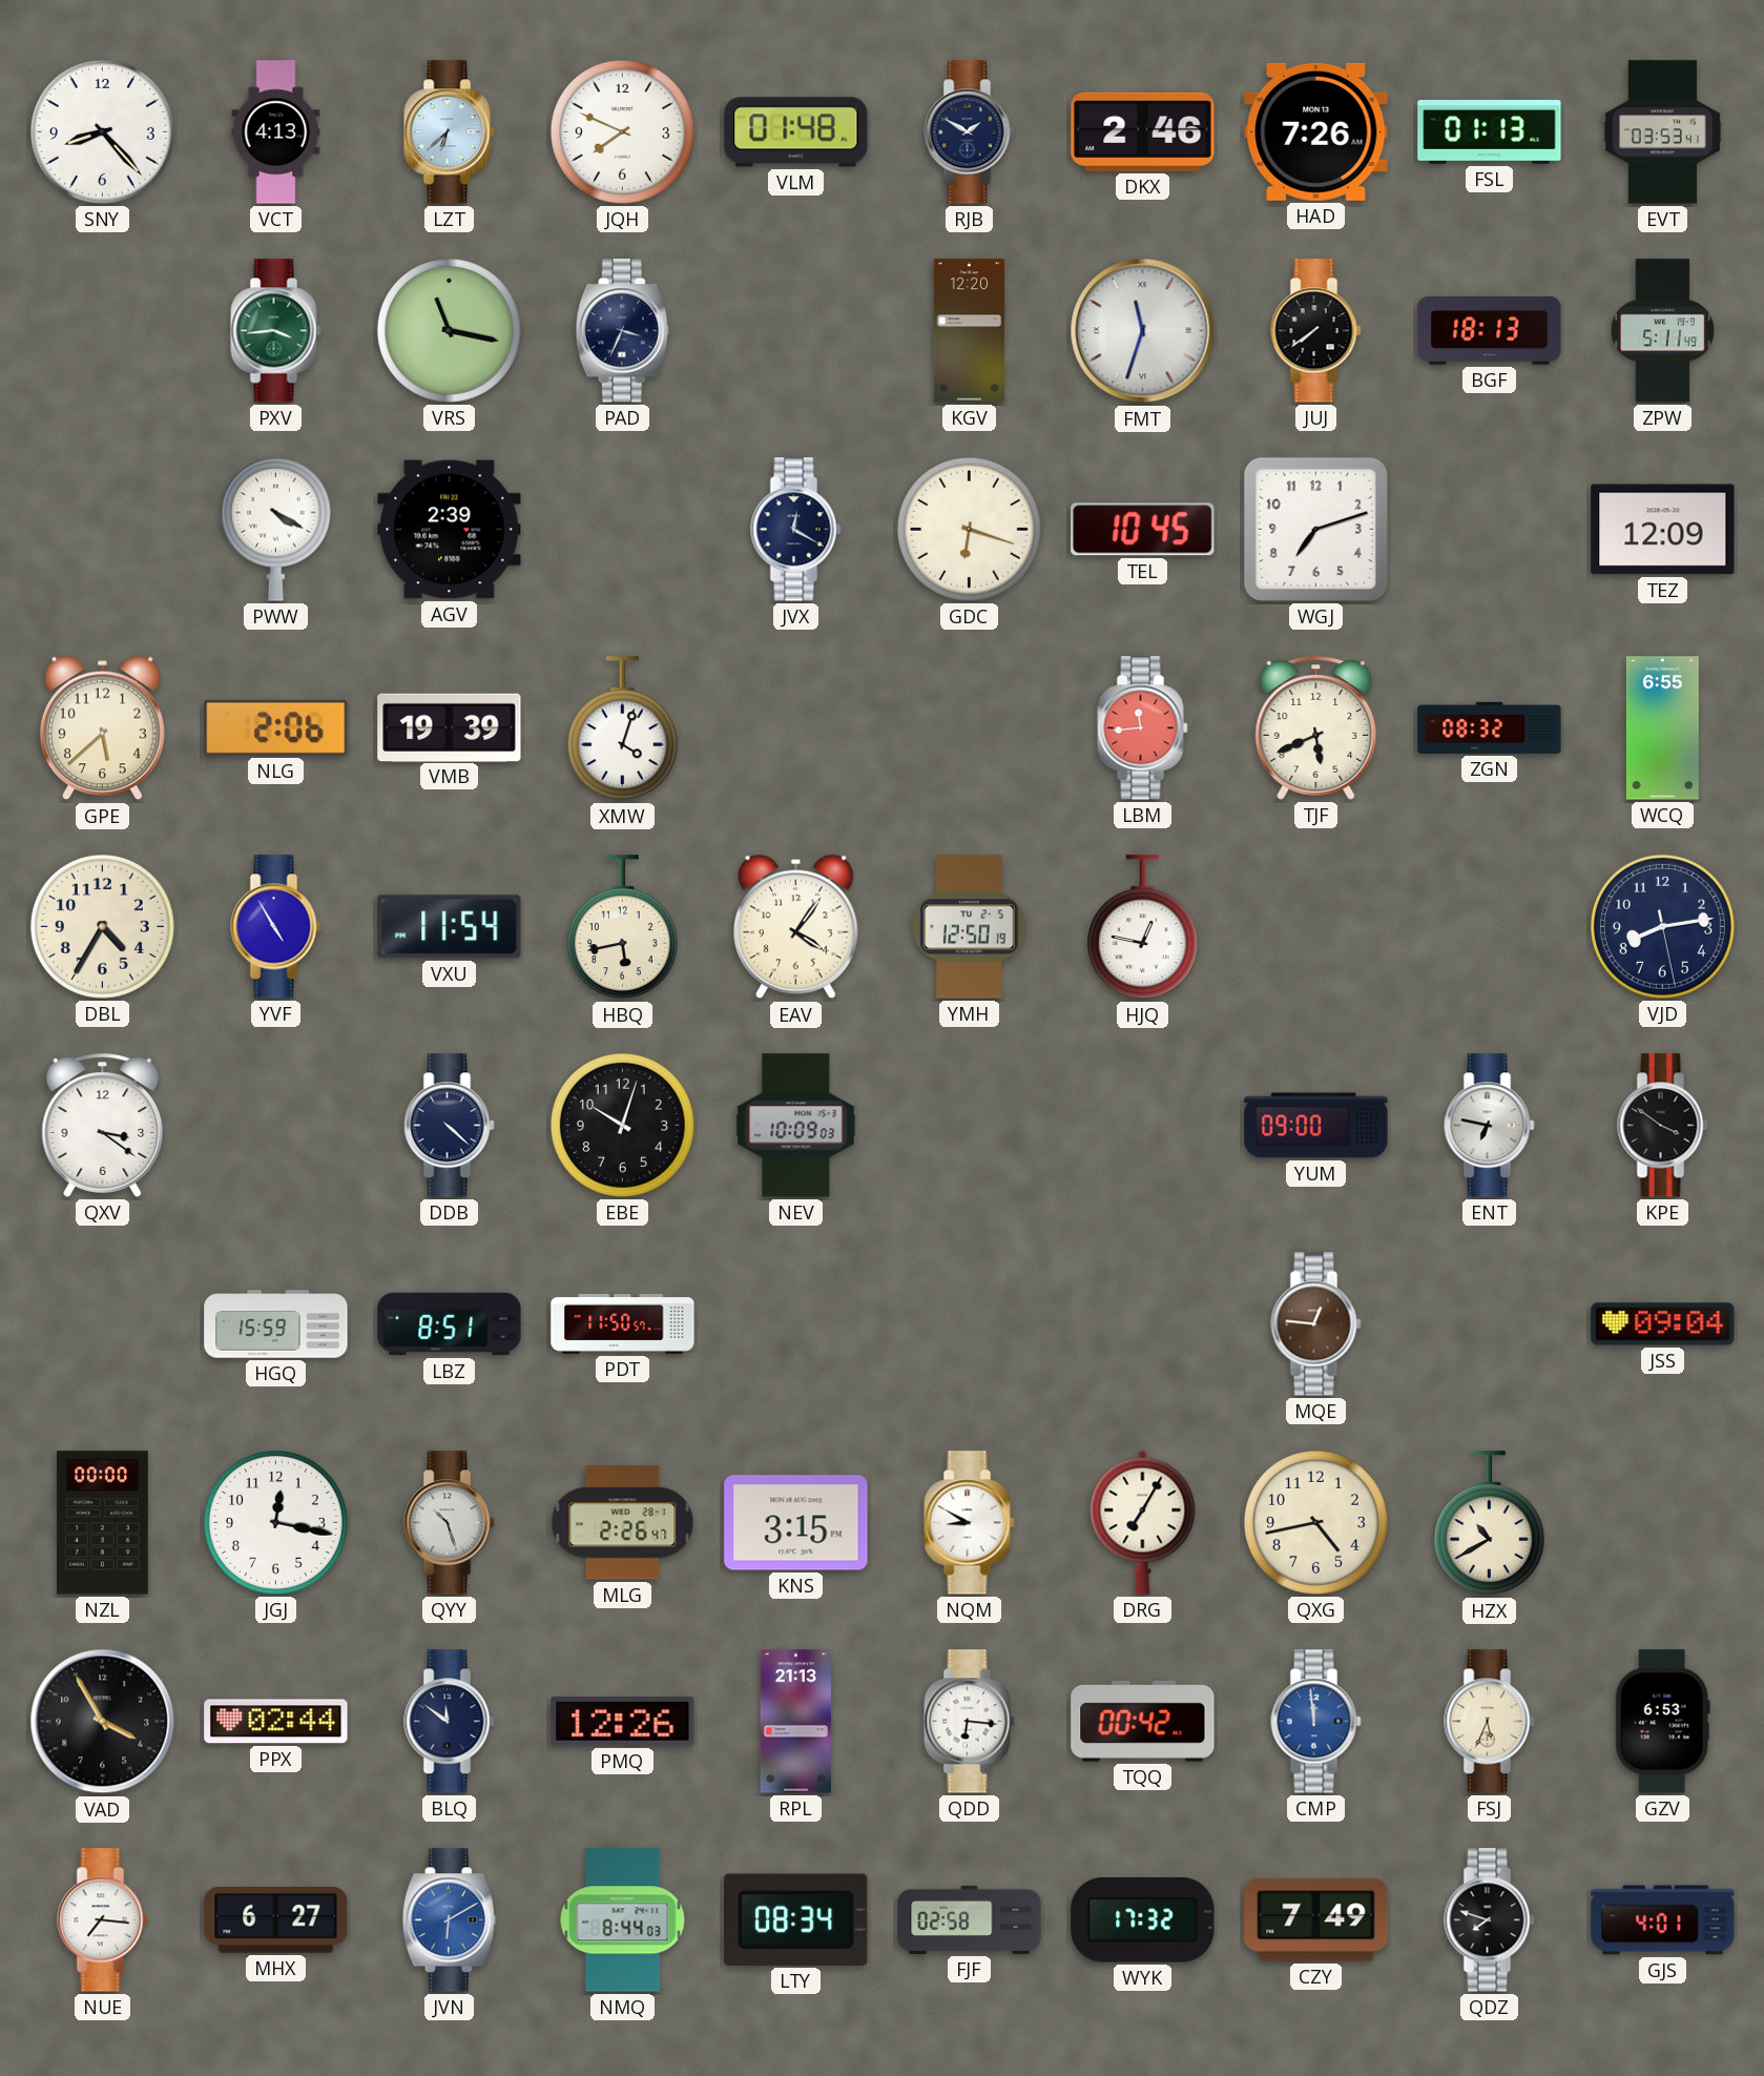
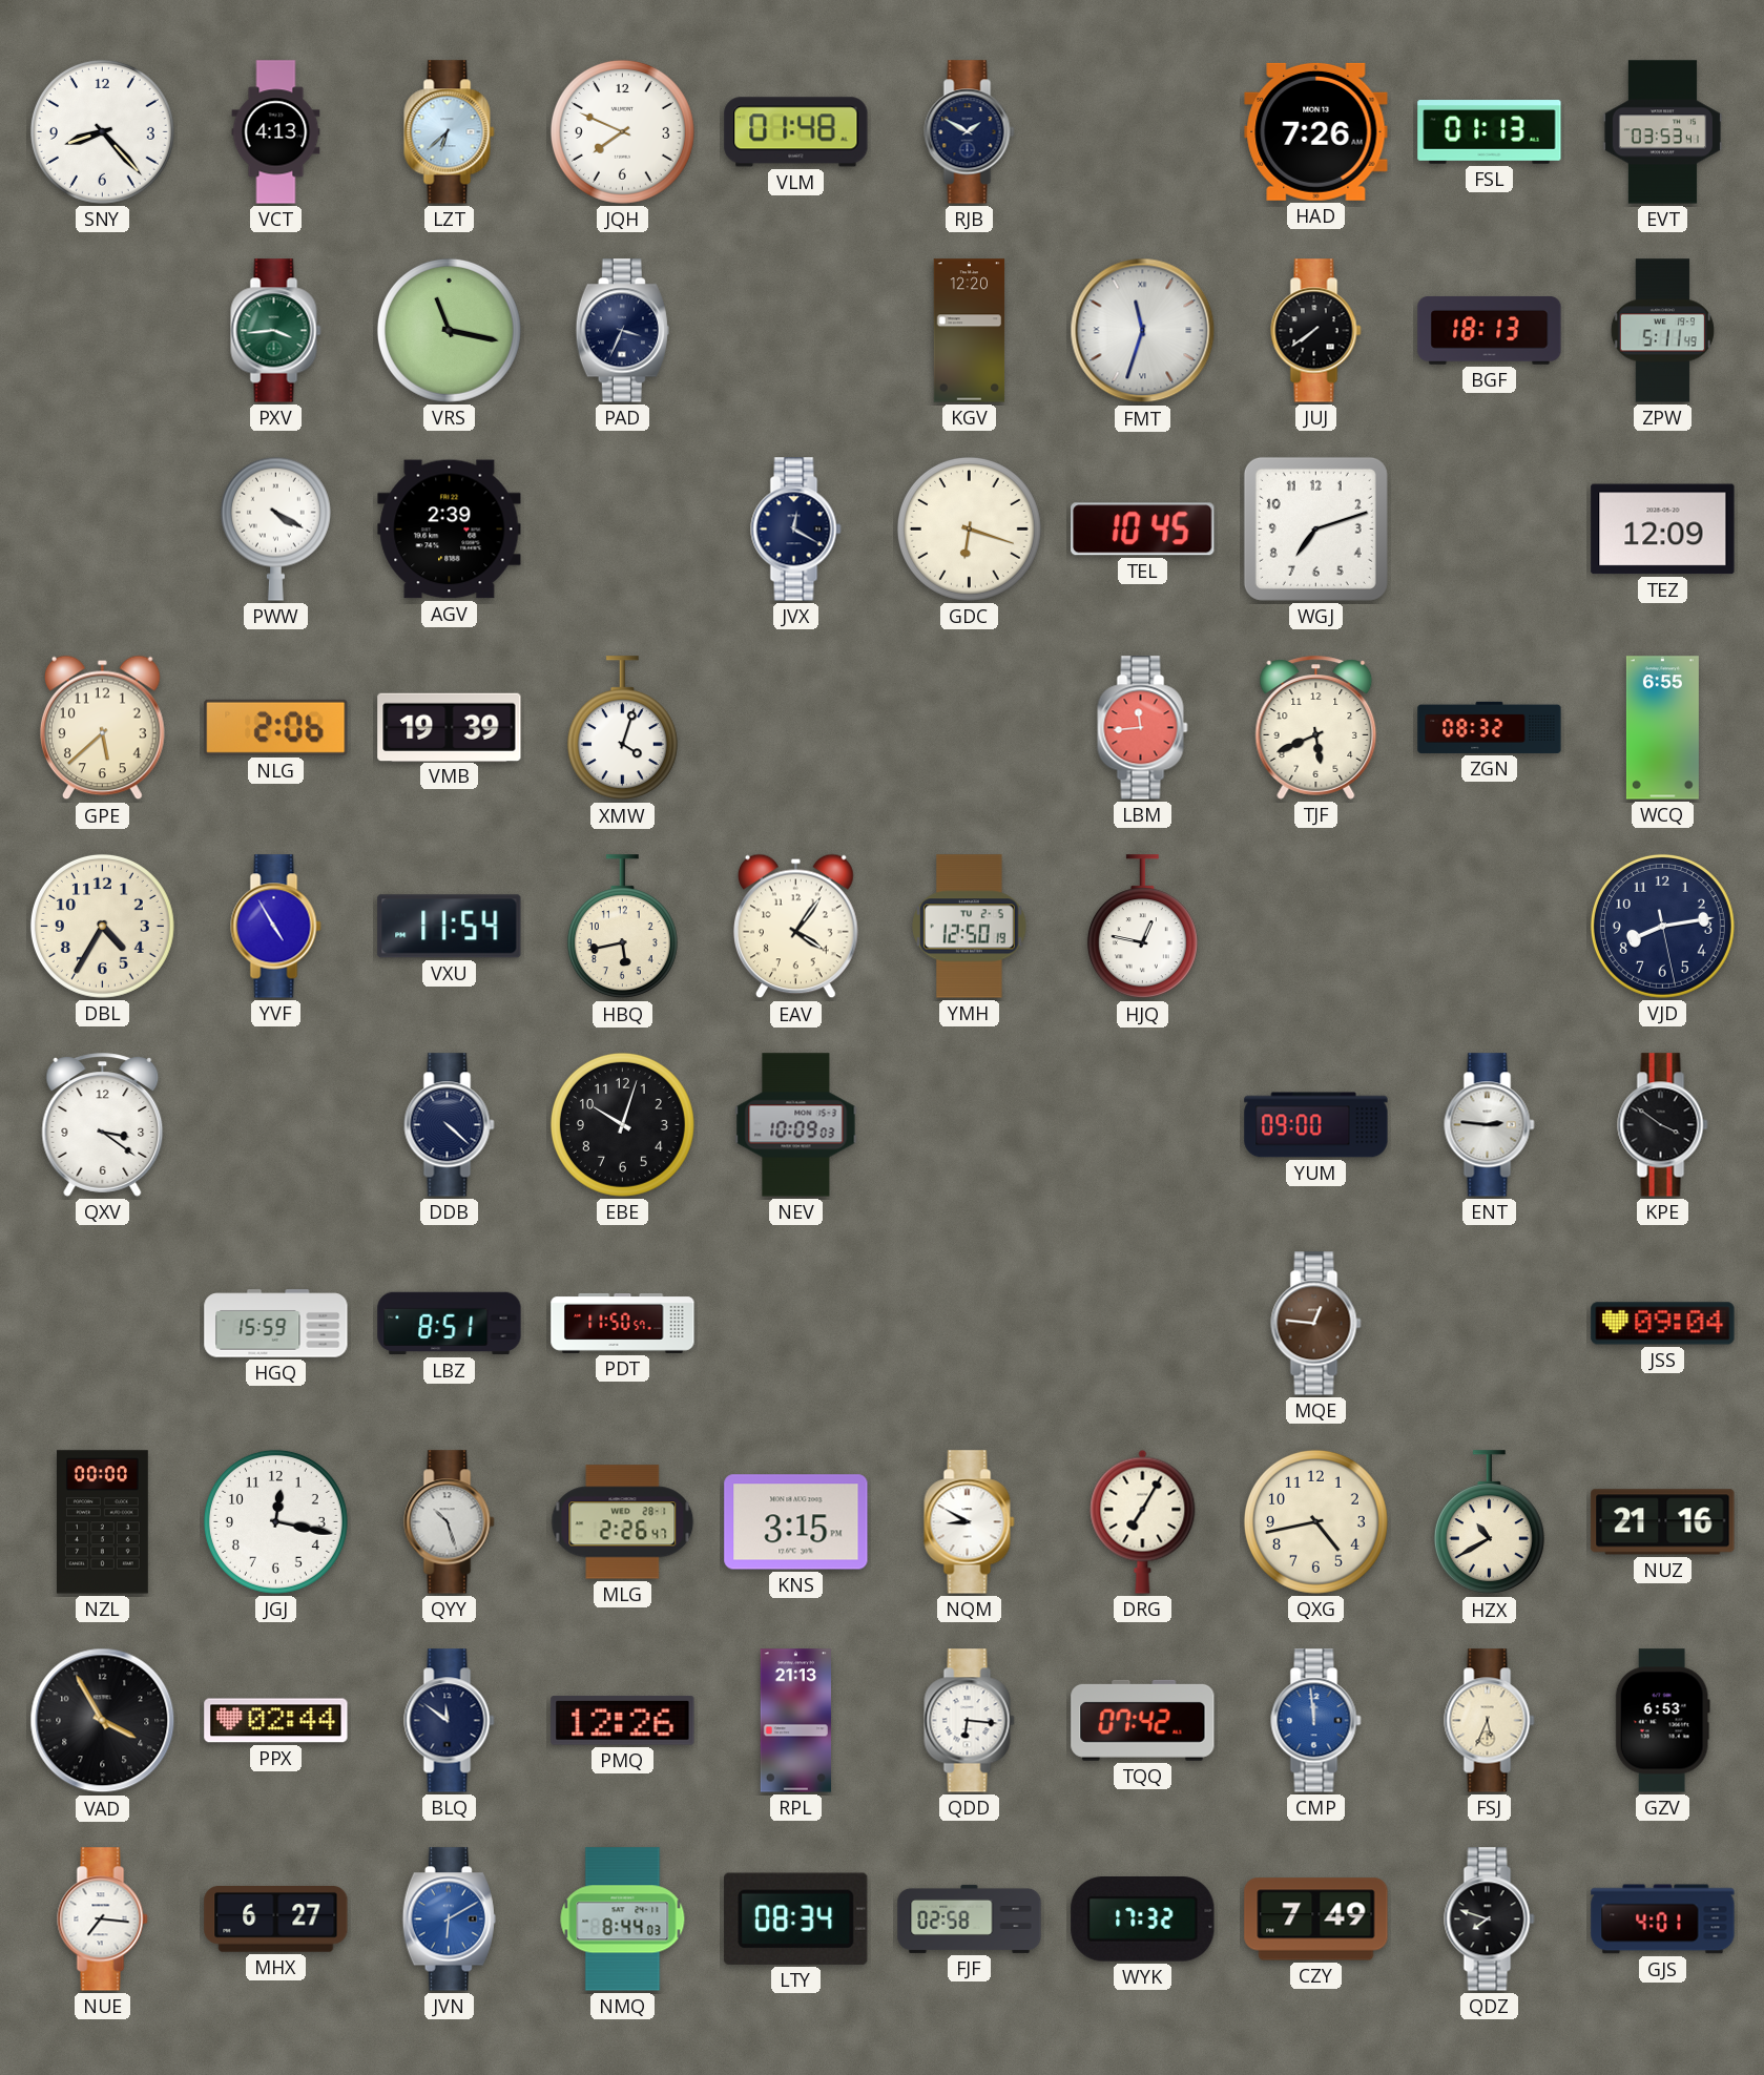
DKX: 2:46 -> none (1143, 131)
ENT: 6:47 -> 2:46 (1490, 1125)
NUZ: none -> 21:16 (1663, 1522)
TQQ: 00:42 -> 07:42 (1143, 1720)
